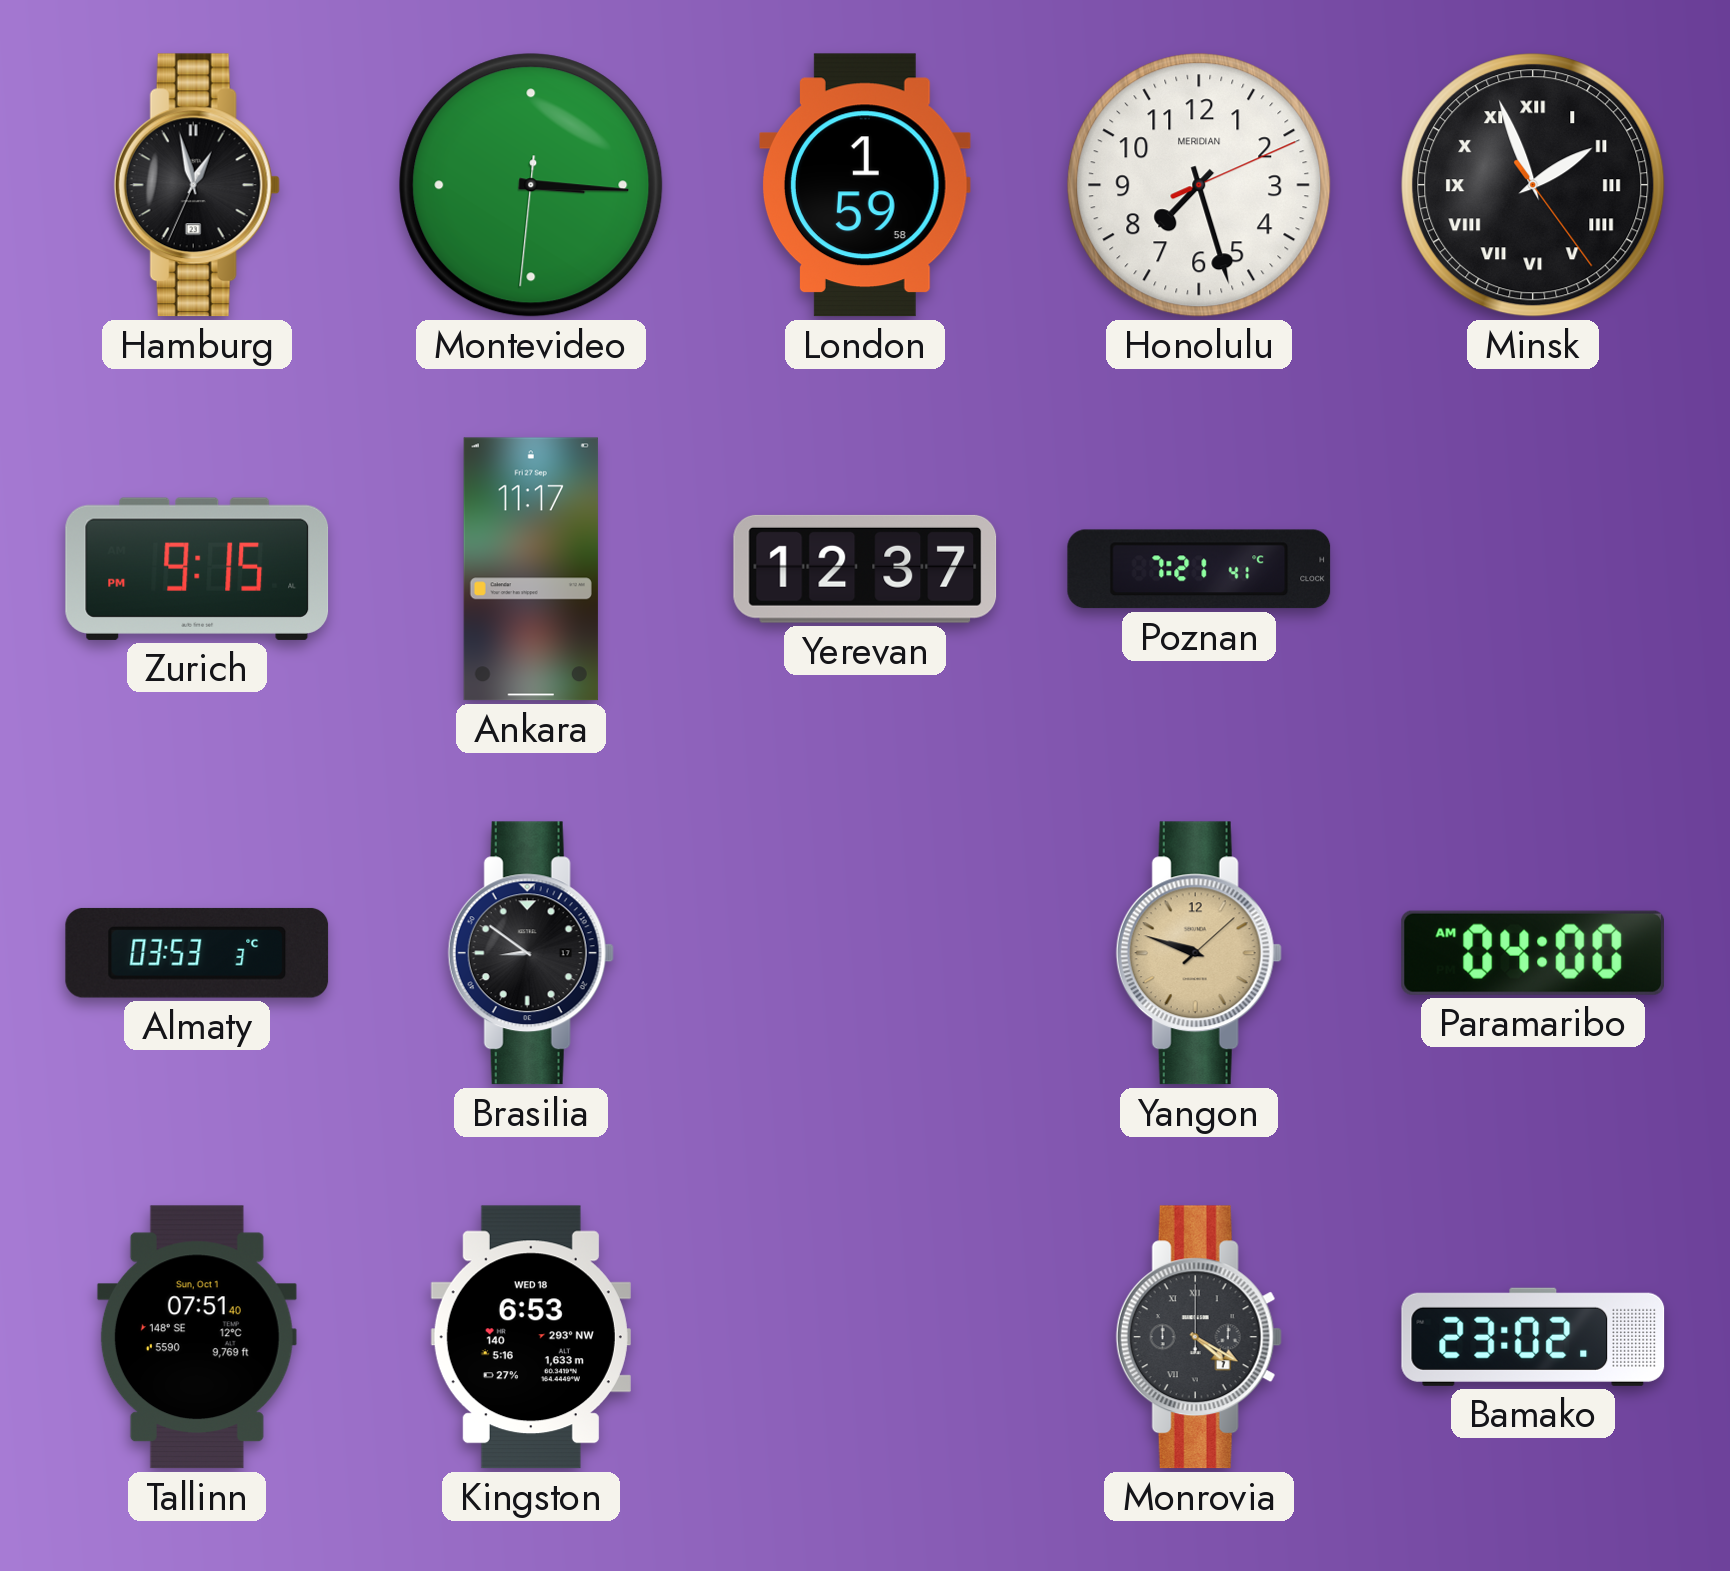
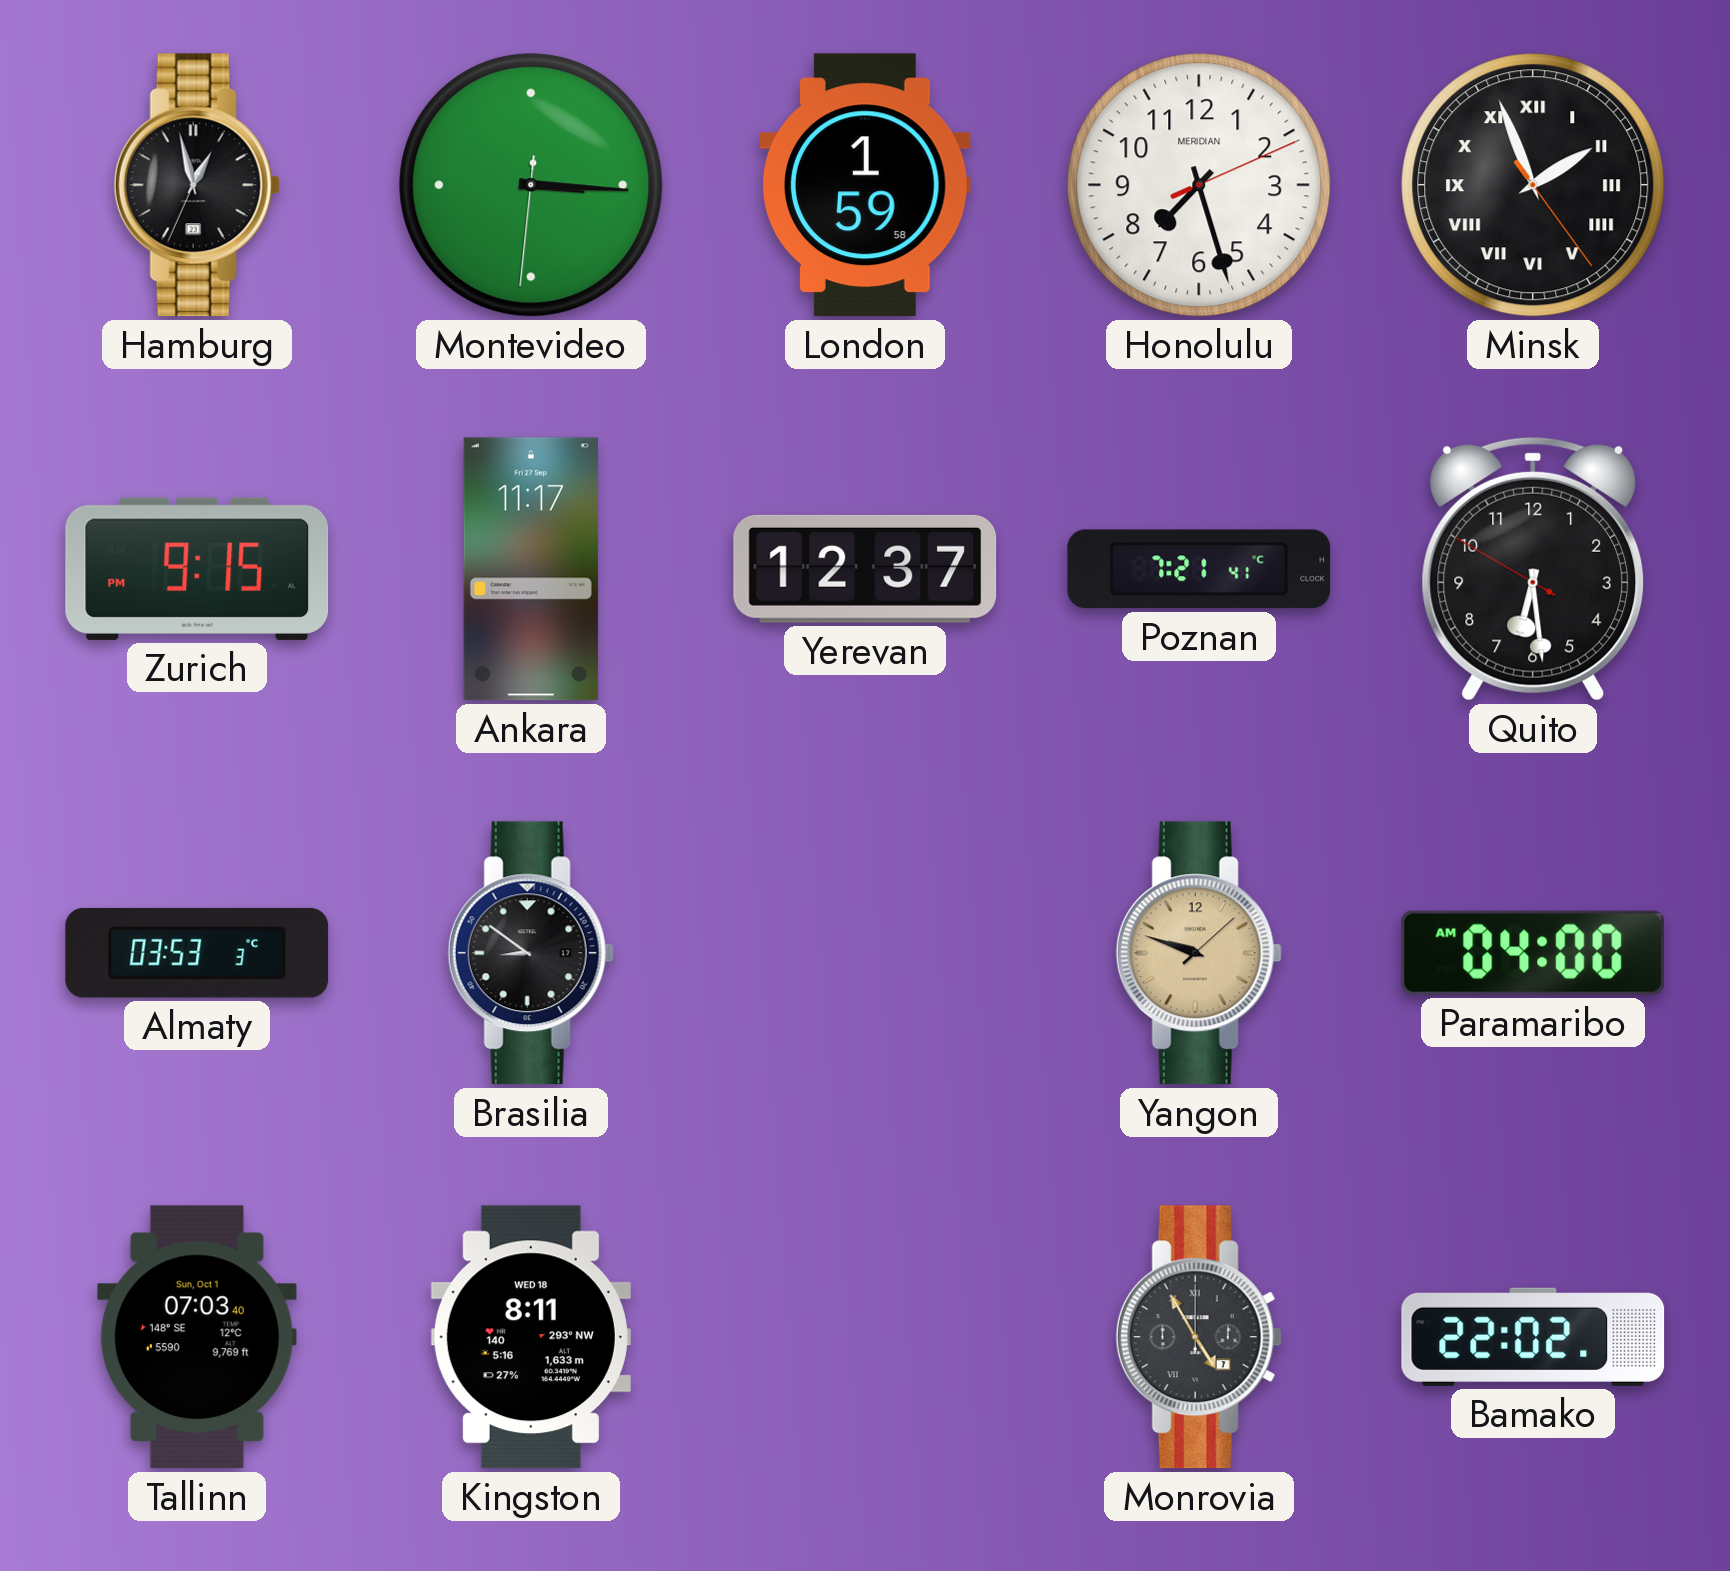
Quito: none -> 6:28 (1533, 569)
Tallinn: 07:51 -> 07:03 (197, 1337)
Kingston: 6:53 -> 8:11 (531, 1337)
Monrovia: 4:20 -> 4:55 (1199, 1337)
Bamako: 23:02 -> 22:02 (1533, 1337)
